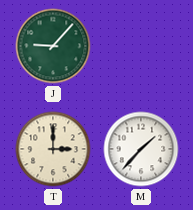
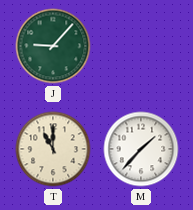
T: 3:00 -> 11:00 (53, 149)
